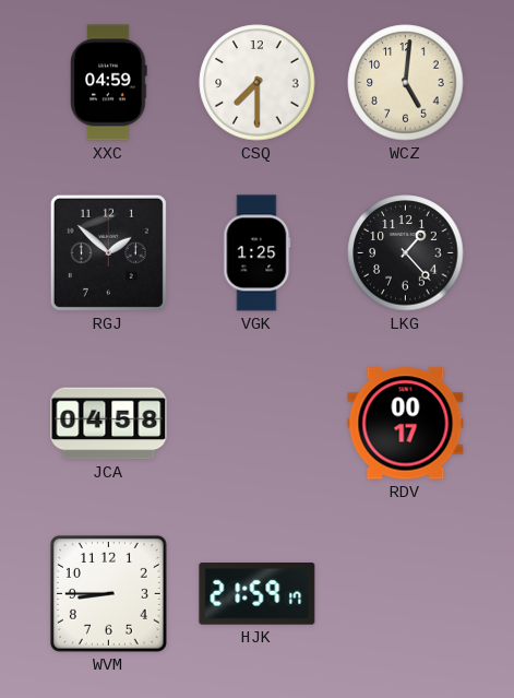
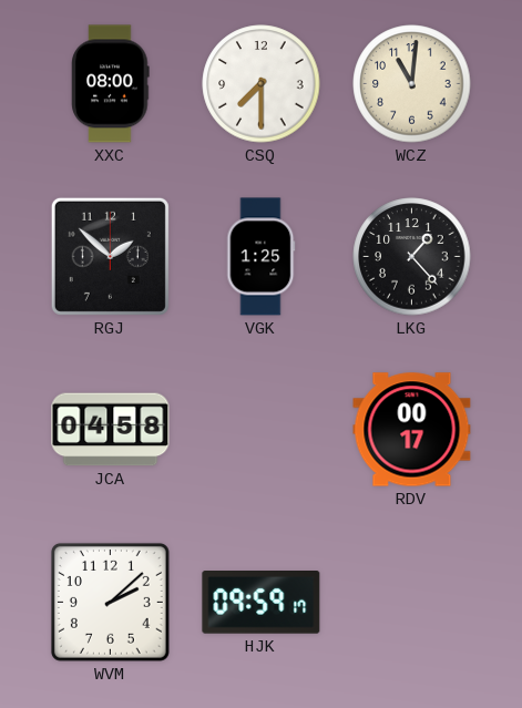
XXC: 04:59 -> 08:00 (111, 84)
WCZ: 5:01 -> 11:01 (412, 84)
WVM: 8:45 -> 2:08 (110, 602)
HJK: 21:59 -> 09:59 (262, 603)
